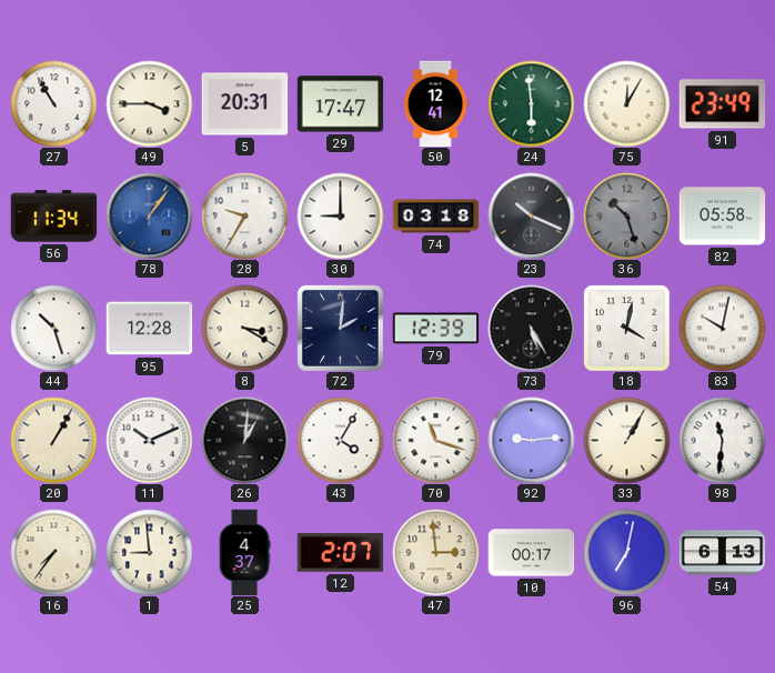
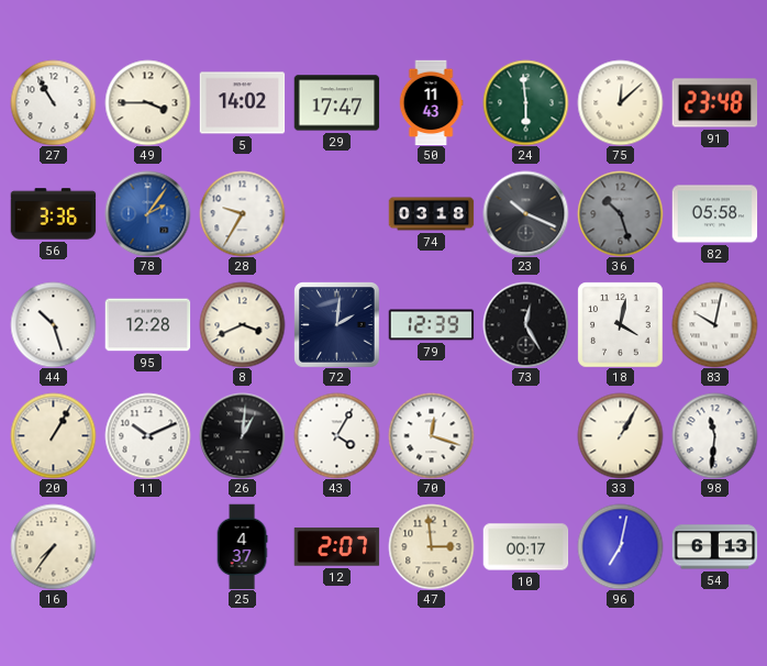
5: 20:31 -> 14:02 (242, 103)
50: 12:41 -> 11:43 (431, 102)
75: 12:05 -> 12:08 (620, 102)
91: 23:49 -> 23:48 (714, 103)
56: 11:34 -> 3:36 (53, 214)
78: 1:06 -> 2:06 (147, 213)
30: 9:00 -> none (340, 215)
8: 3:20 -> 3:41 (242, 324)
73: 5:25 -> 12:25 (525, 324)
70: 11:18 -> 12:18 (431, 435)
92: 9:14 -> none (531, 440)
1: 8:59 -> none (149, 552)
